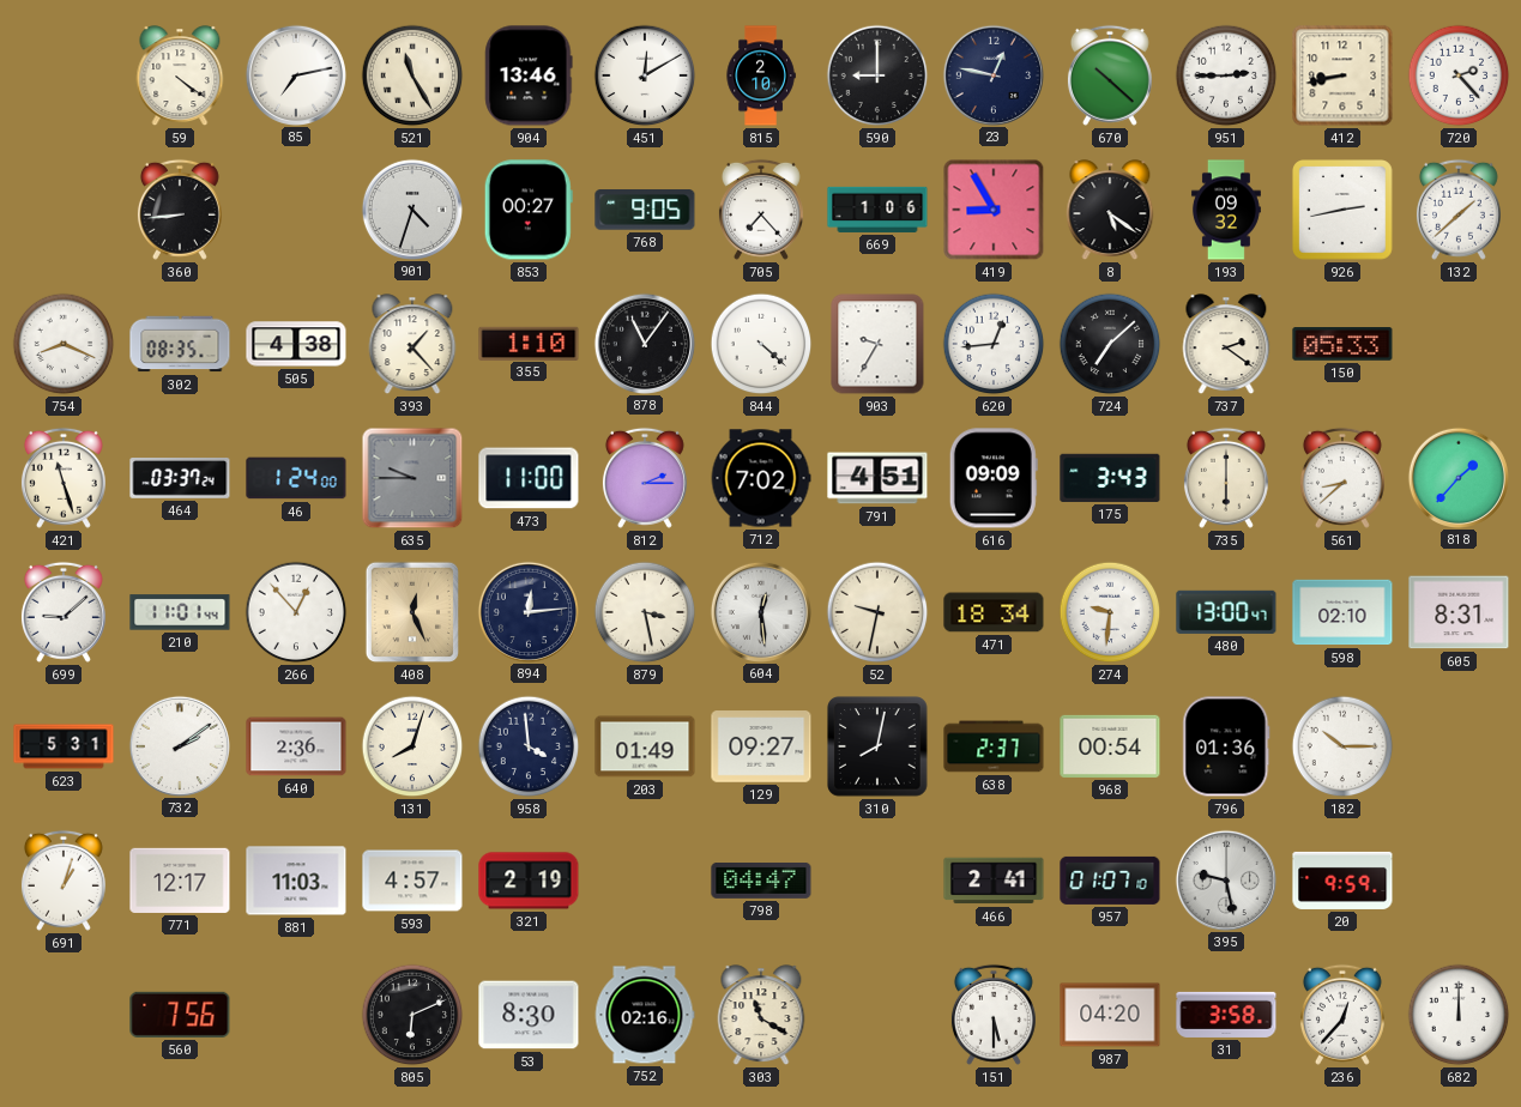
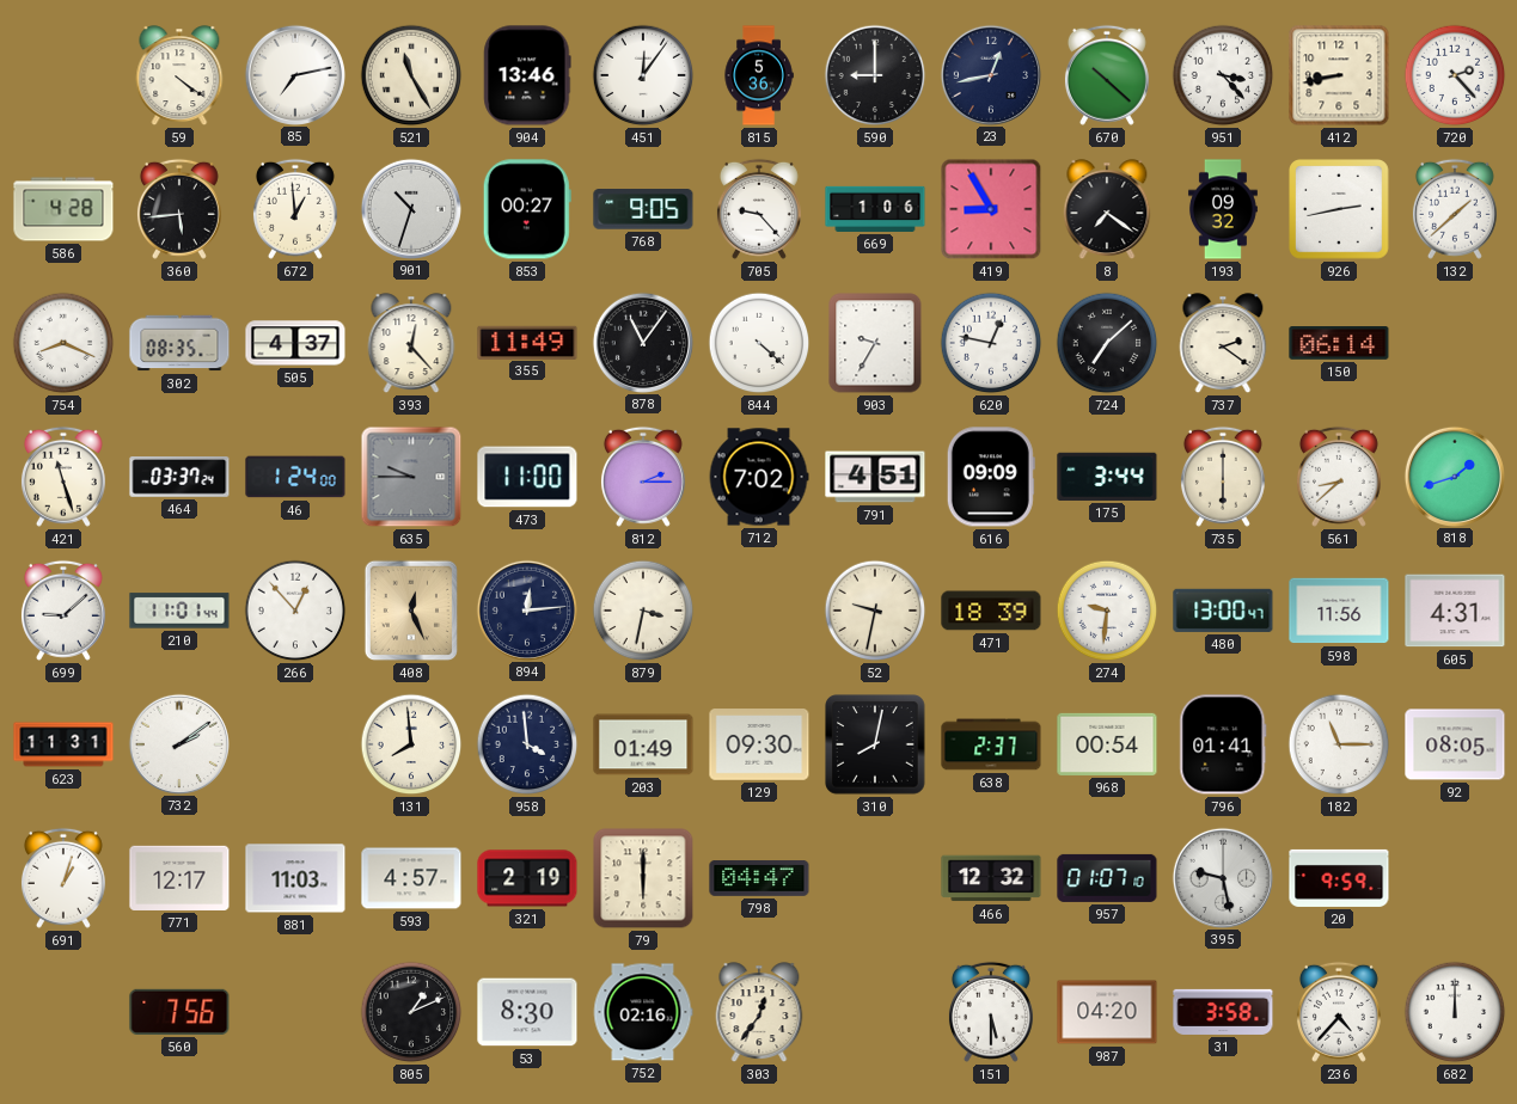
451: 12:10 -> 12:06 (643, 75)
815: 2:10 -> 5:36 (759, 75)
23: 12:47 -> 12:43 (990, 74)
951: 2:45 -> 3:23 (1223, 75)
586: none -> 4:28 (63, 209)
360: 8:44 -> 5:44 (179, 209)
672: none -> 12:59 (295, 209)
901: 4:33 -> 10:33 (410, 208)
705: 7:23 -> 9:23 (759, 209)
8: 5:21 -> 7:21 (1107, 210)
505: 4:38 -> 4:37 (295, 343)
393: 1:23 -> 12:23 (411, 344)
355: 1:10 -> 11:49 (527, 342)
620: 12:44 -> 12:47 (991, 343)
150: 05:33 -> 06:14 (1339, 344)
175: 3:43 -> 3:44 (1107, 477)
818: 1:37 -> 1:42 (1454, 476)
879: 3:28 -> 3:32 (643, 611)
604: 12:29 -> none (760, 611)
471: 18:34 -> 18:39 (991, 611)
598: 02:10 -> 11:56 (1339, 611)
605: 8:31 -> 4:31 (1455, 611)
623: 5:31 -> 11:31 (63, 744)
640: 2:36 -> none (296, 746)
131: 8:03 -> 7:59 (411, 744)
129: 09:27 -> 09:30 (759, 744)
796: 01:36 -> 01:41 (1223, 744)
182: 10:15 -> 11:15 (1339, 744)
92: none -> 08:05 (1455, 744)
79: none -> 6:00 (643, 878)
466: 2:41 -> 12:32 (991, 878)
805: 6:11 -> 1:11 (411, 1012)
303: 11:20 -> 12:36 (759, 1013)
236: 12:37 -> 4:37 (1339, 1012)
